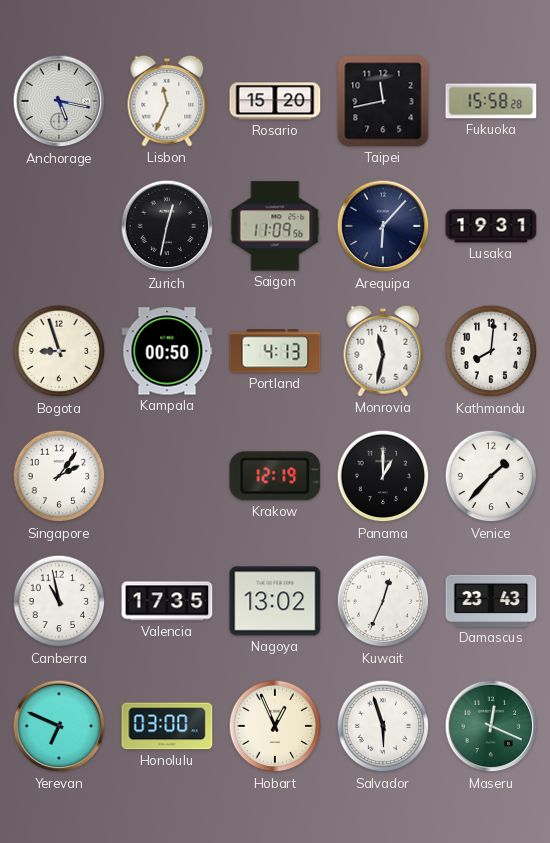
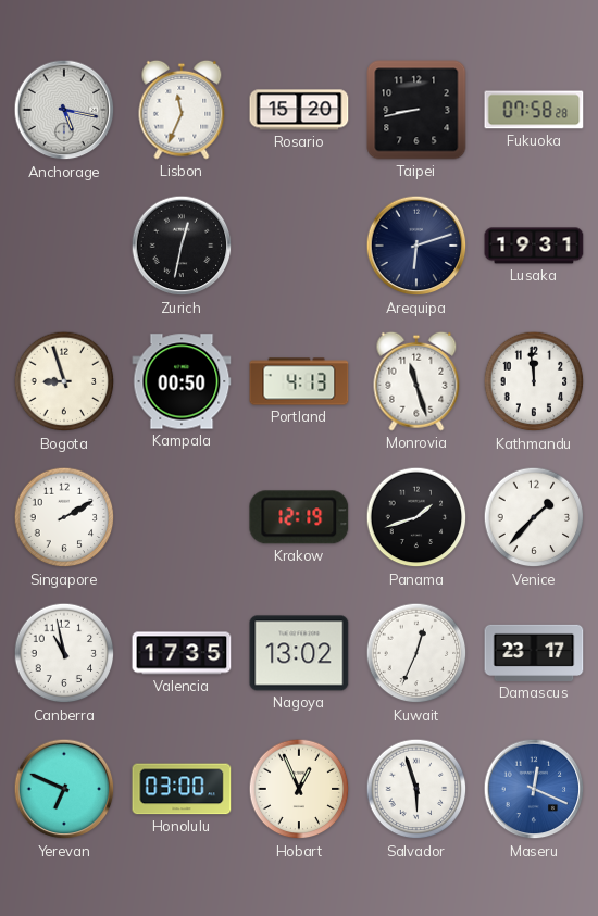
Taipei: 11:43 -> 8:43 (416, 110)
Fukuoka: 15:58 -> 07:58 (534, 110)
Saigon: 11:09 -> none (275, 226)
Arequipa: 6:07 -> 6:12 (416, 246)
Monrovia: 11:32 -> 11:27 (416, 381)
Kathmandu: 8:01 -> 11:59 (534, 381)
Singapore: 2:06 -> 2:10 (64, 517)
Panama: 1:00 -> 1:42 (416, 517)
Damascus: 23:43 -> 23:17 (534, 653)
Maseru dial: green -> blue (534, 789)
